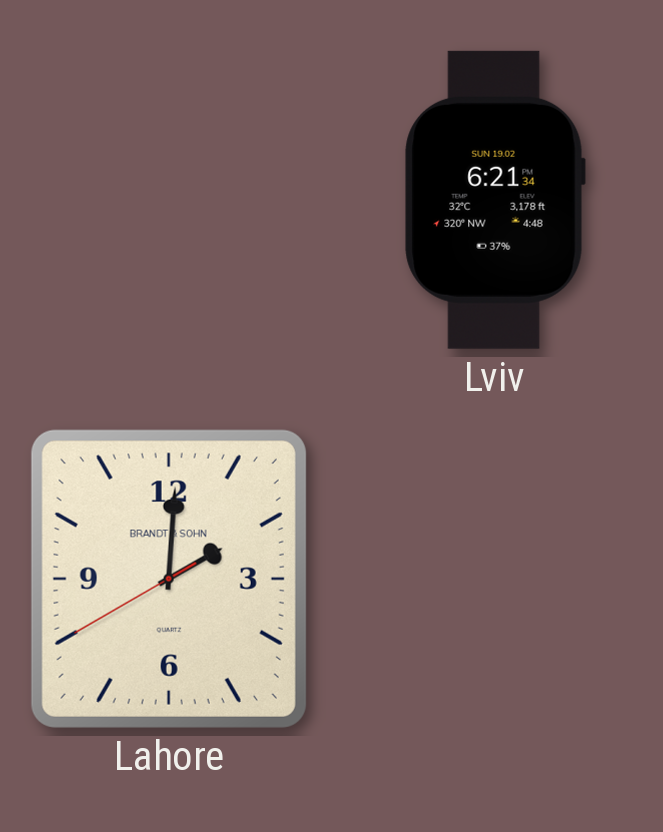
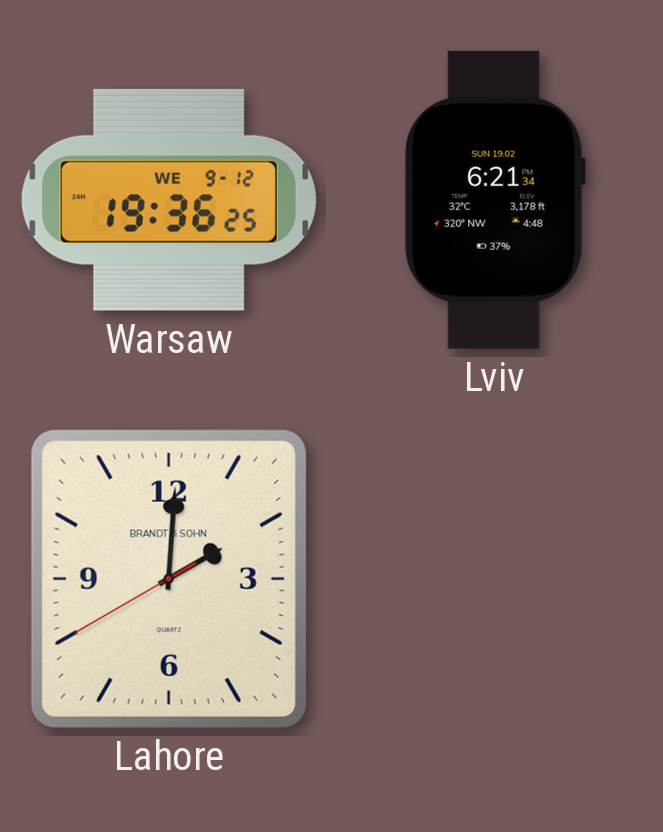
Warsaw: none -> 19:36 (169, 200)
